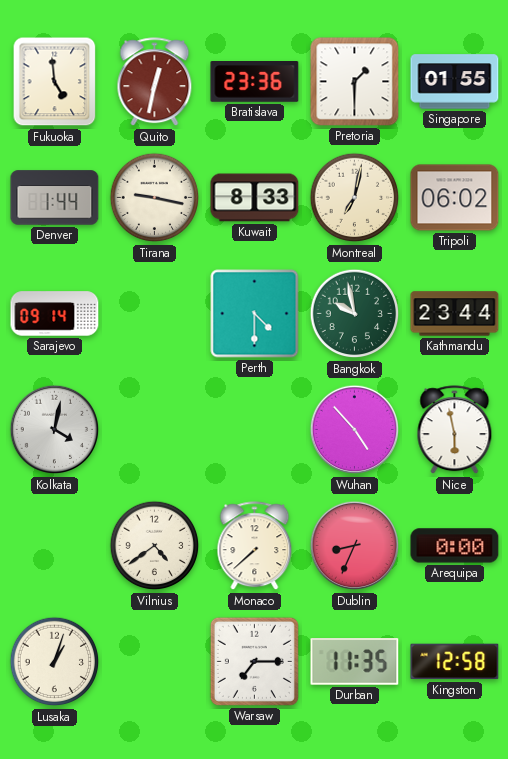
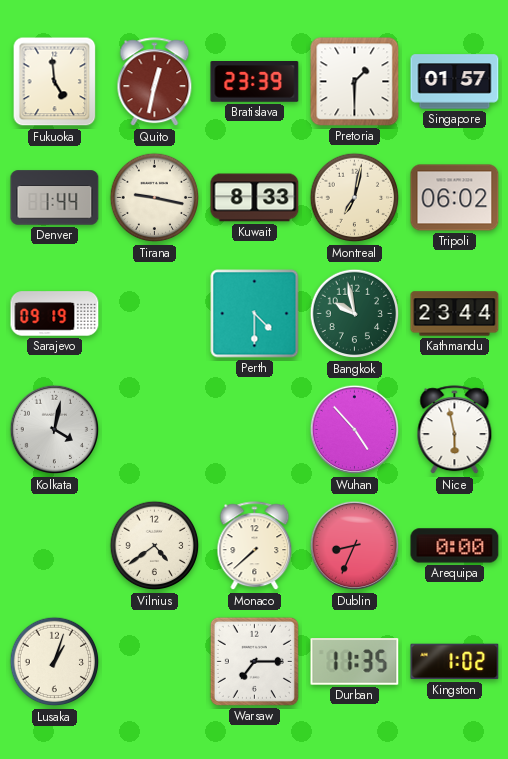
Bratislava: 23:36 -> 23:39 (255, 82)
Singapore: 01:55 -> 01:57 (455, 82)
Sarajevo: 09:14 -> 09:19 (55, 314)
Kingston: 12:58 -> 1:02 (455, 662)
